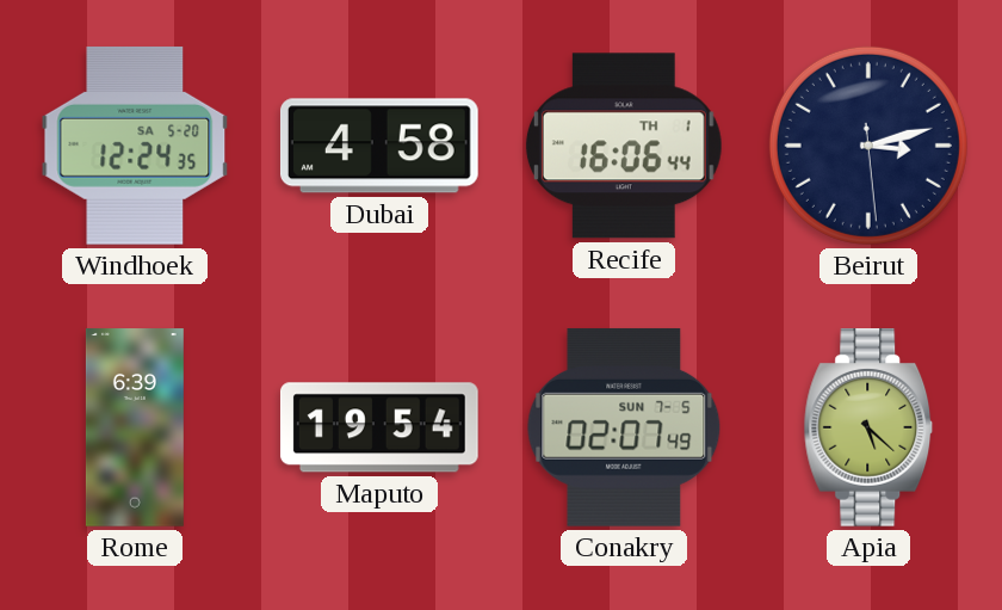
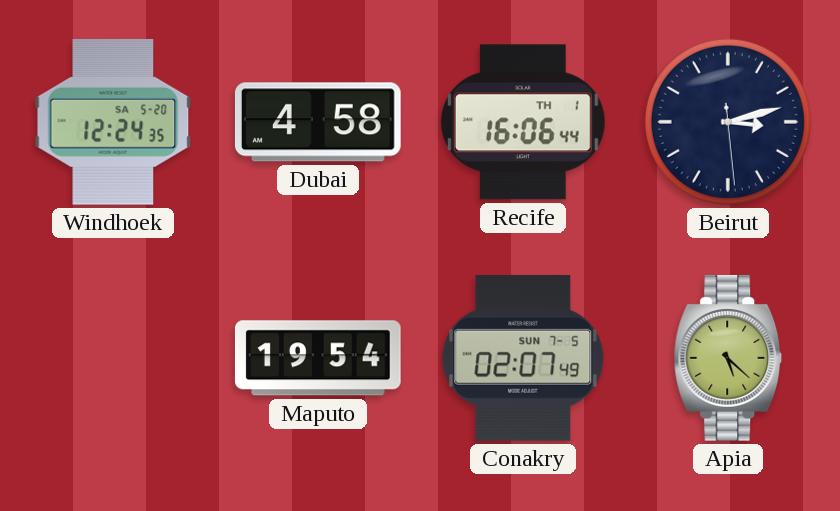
Rome: 6:39 -> none (135, 427)
